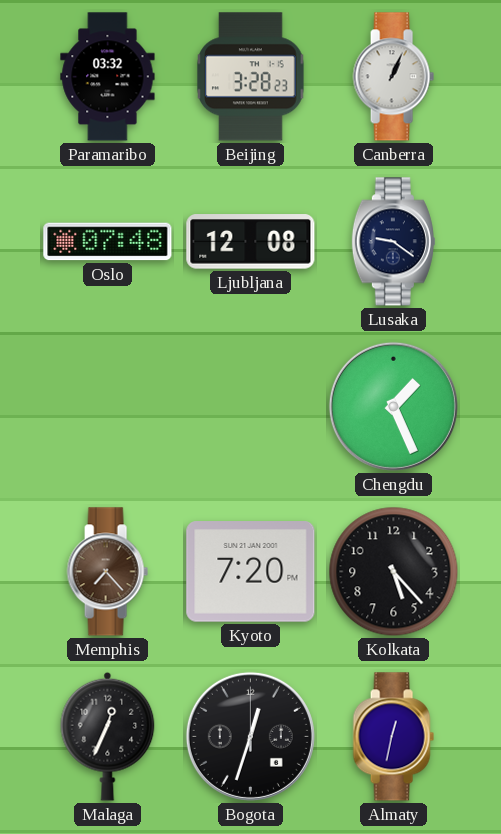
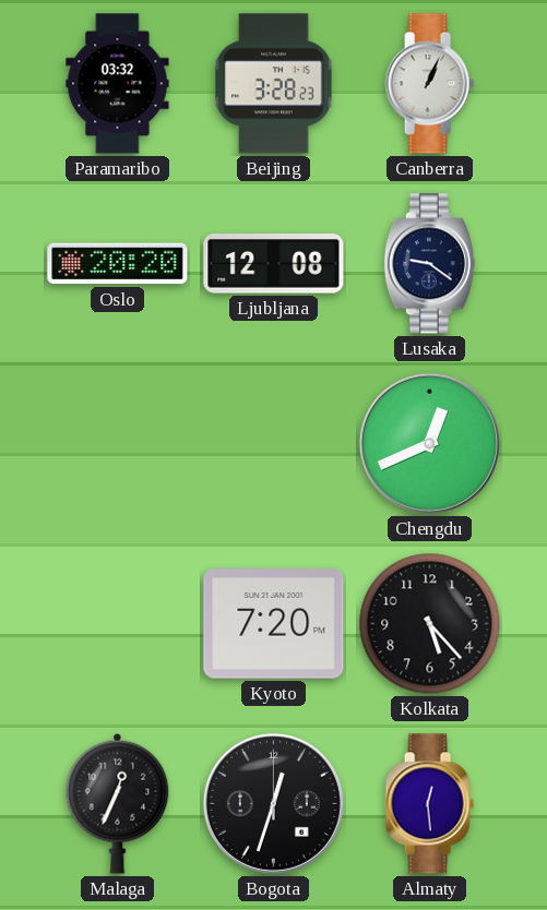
Oslo: 07:48 -> 20:20 (118, 264)
Chengdu: 1:26 -> 12:41 (429, 443)
Memphis: 7:23 -> none (107, 572)
Almaty: 12:32 -> 12:29 (429, 804)
